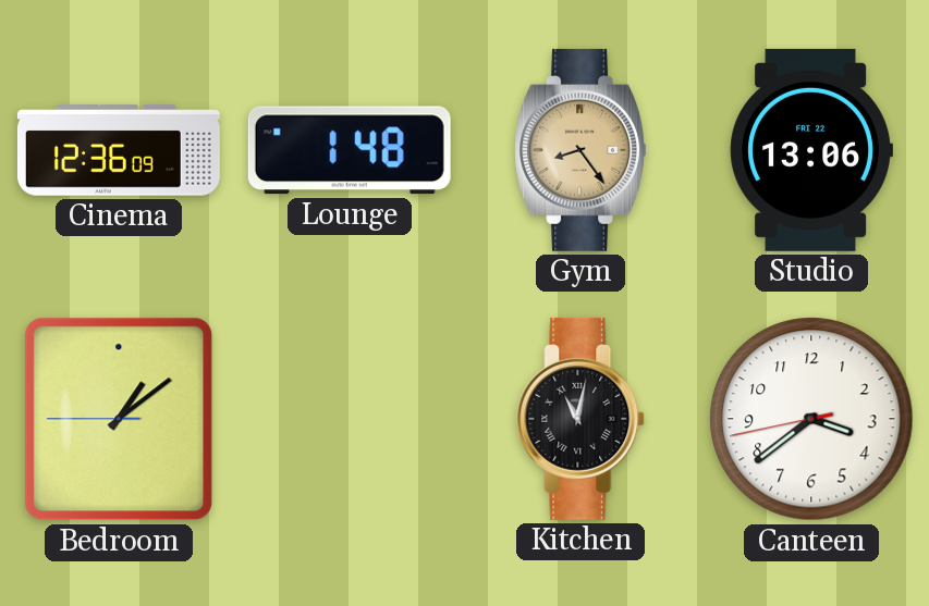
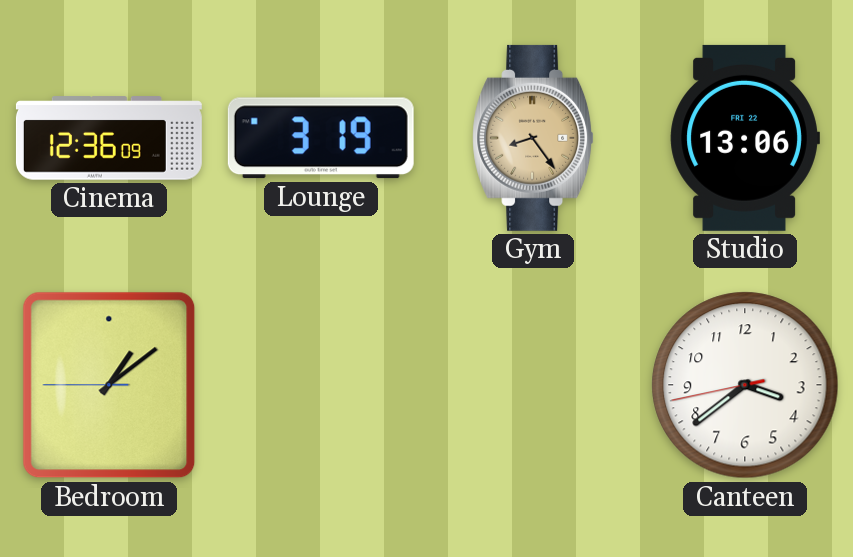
Lounge: 1:48 -> 3:19 (321, 138)
Kitchen: 11:02 -> none (582, 419)
